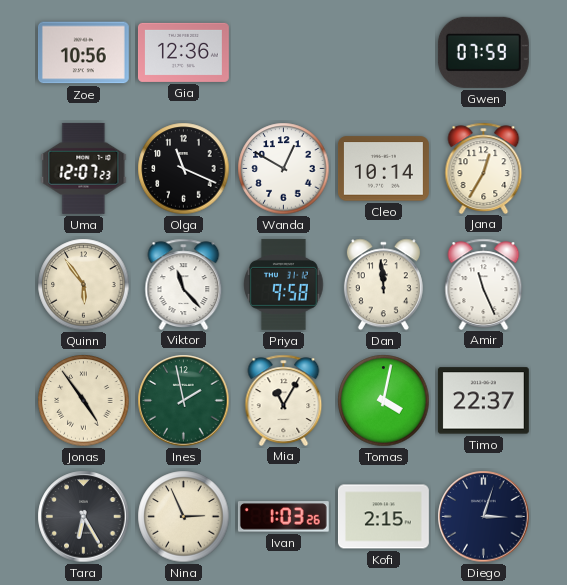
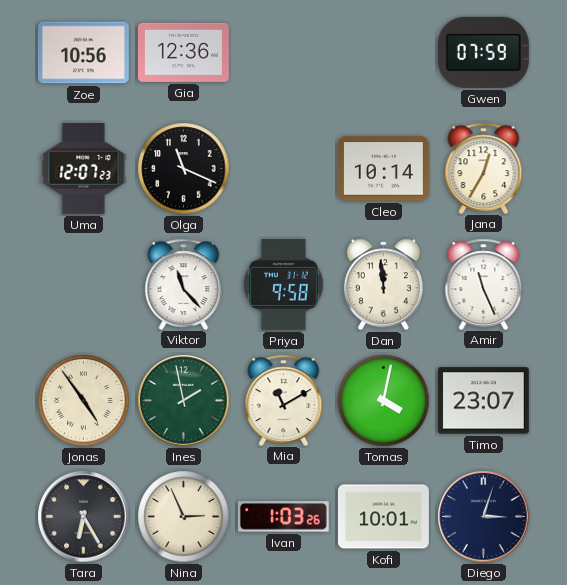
Wanda: 12:50 -> none (284, 169)
Quinn: 5:54 -> none (84, 285)
Mia: 11:05 -> 11:10 (284, 400)
Timo: 22:37 -> 23:07 (483, 401)
Kofi: 2:15 -> 10:01 (383, 517)
